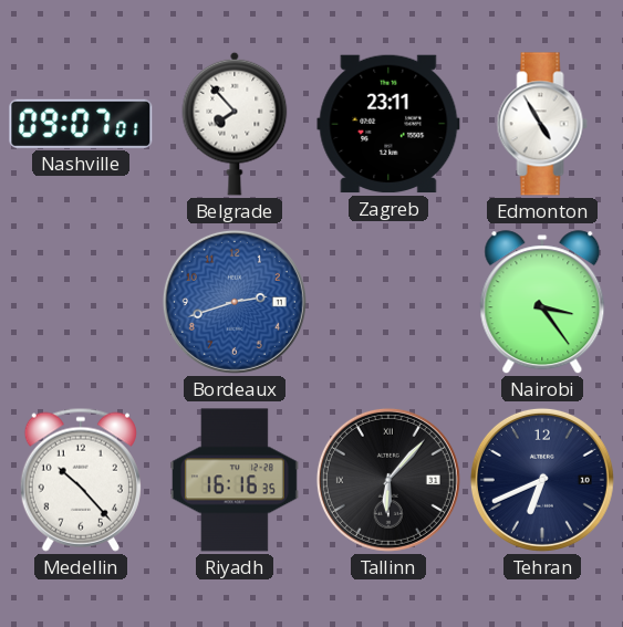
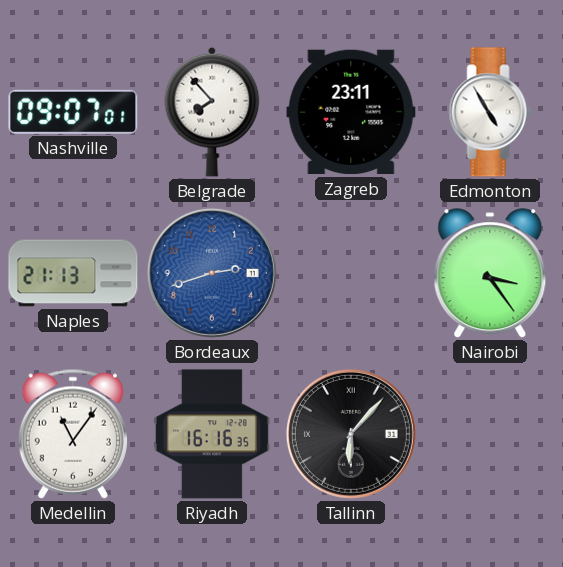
Naples: none -> 21:13 (73, 273)
Medellin: 10:23 -> 11:06 (73, 434)
Tehran: 6:41 -> none (542, 480)
